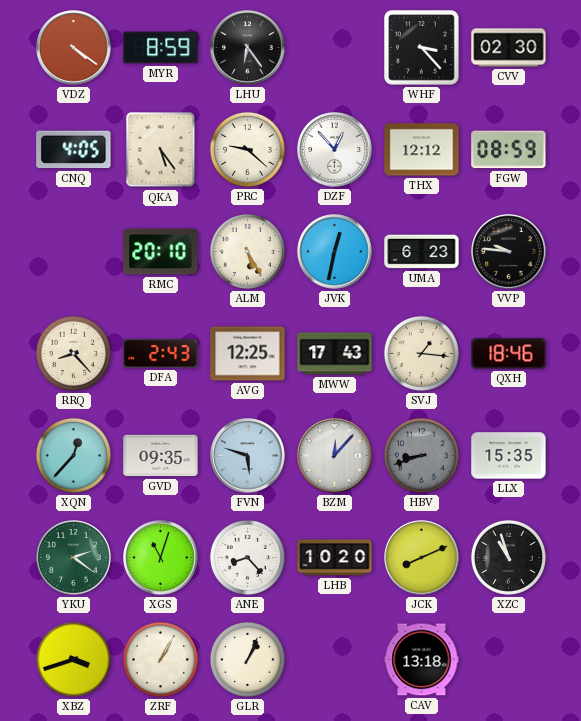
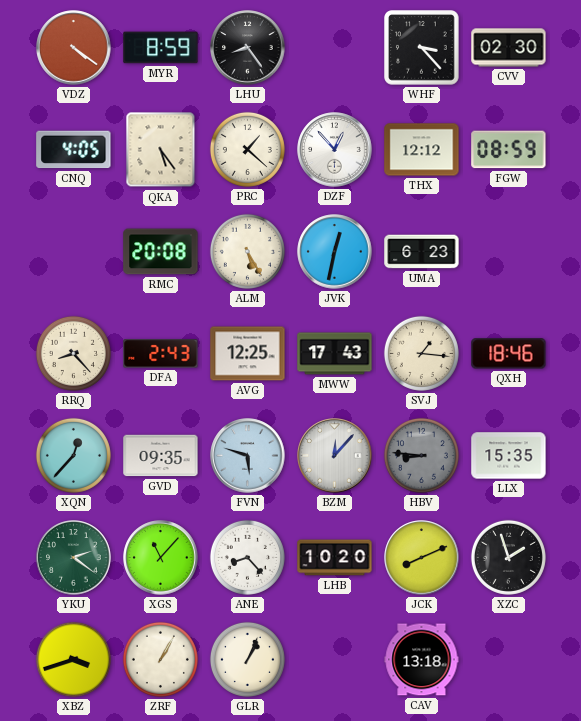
LHU: 6:24 -> 8:24 (248, 48)
PRC: 9:22 -> 1:22 (247, 149)
RMC: 20:10 -> 20:08 (161, 252)
VVP: 9:46 -> none (509, 252)
HBV: 8:42 -> 8:46 (421, 455)
XGS: 11:03 -> 11:07 (161, 558)
XZC: 10:57 -> 1:57 (508, 557)
